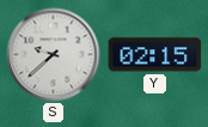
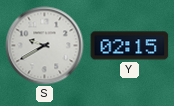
S: 9:38 -> 9:40 (45, 46)
